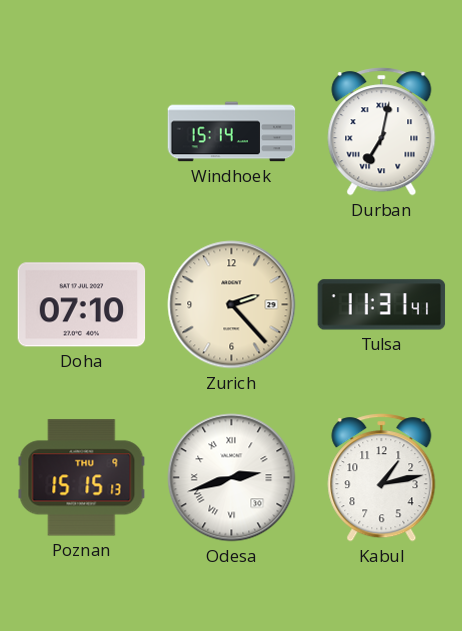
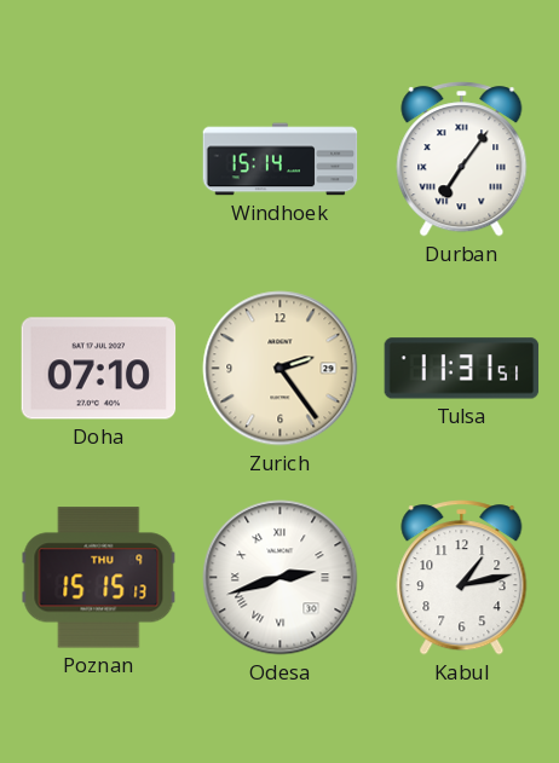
Durban: 7:02 -> 7:06 (462, 160)
Zurich: 2:23 -> 2:24 (281, 369)
Tulsa: 11:31:41 -> 11:31:51 (462, 369)
